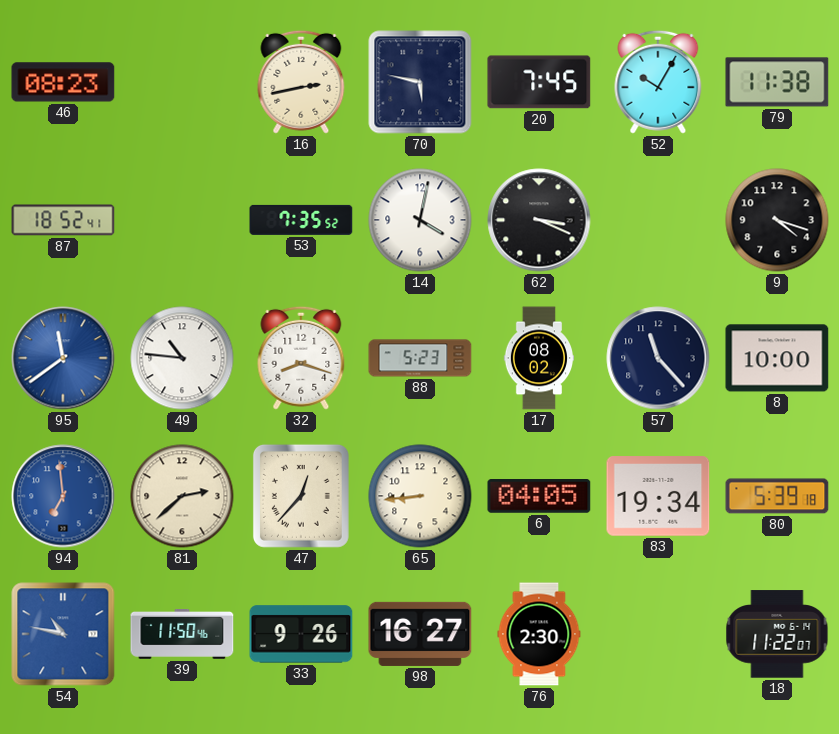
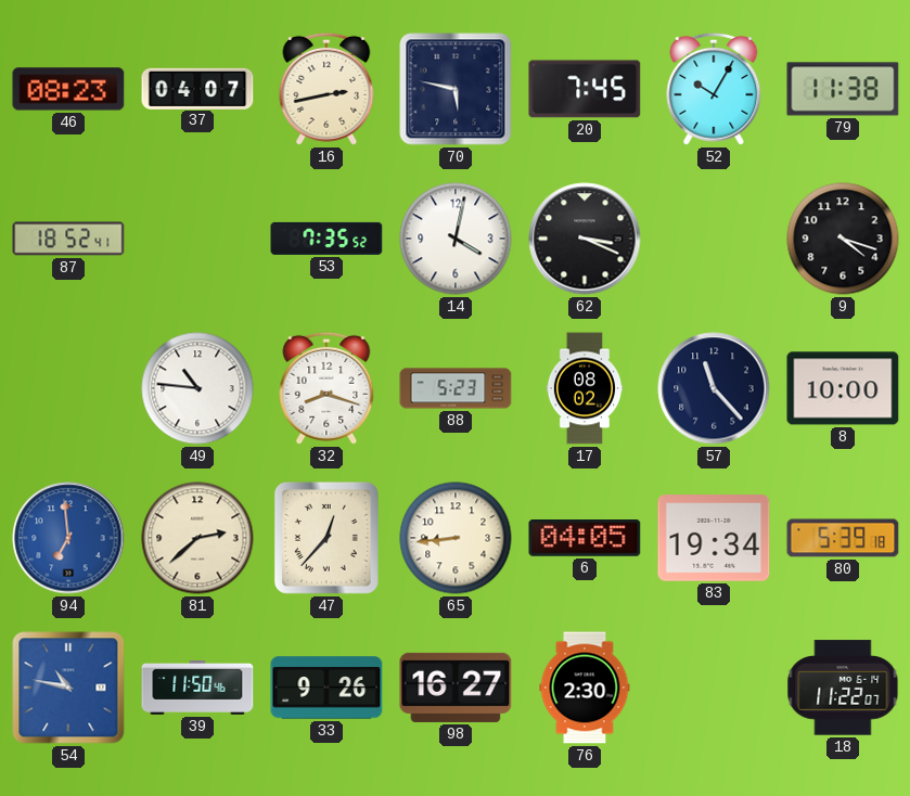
37: none -> 04:07 (197, 88)
95: 11:39 -> none (63, 358)
